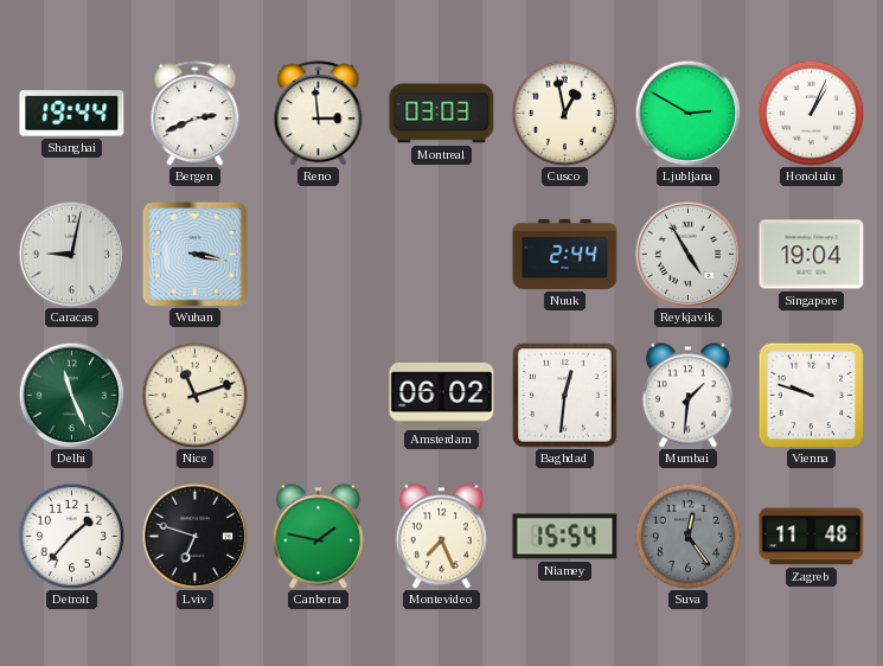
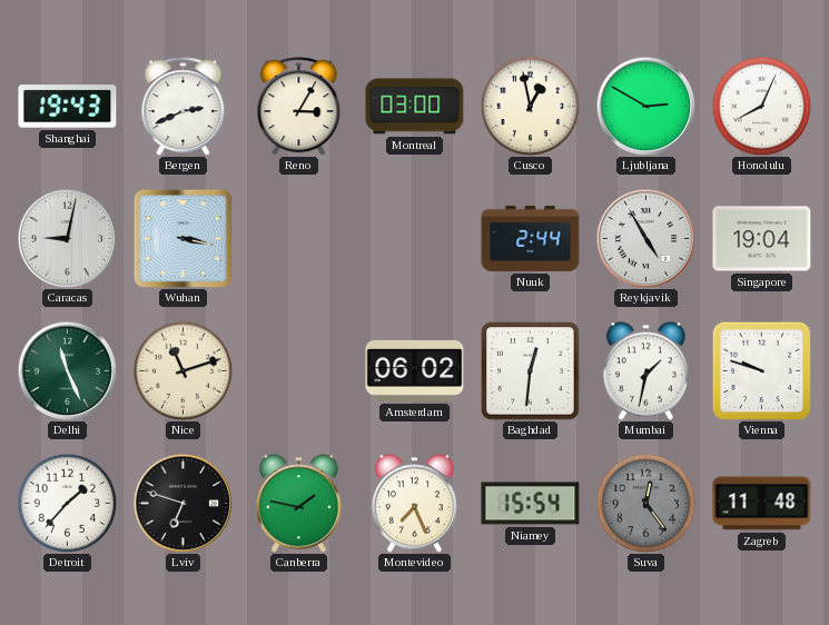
Shanghai: 19:44 -> 19:43 (68, 107)
Reno: 2:59 -> 3:05 (299, 107)
Montreal: 03:03 -> 03:00 (415, 107)
Honolulu: 1:04 -> 8:04 (761, 106)
Mumbai: 1:31 -> 1:32 (645, 371)
